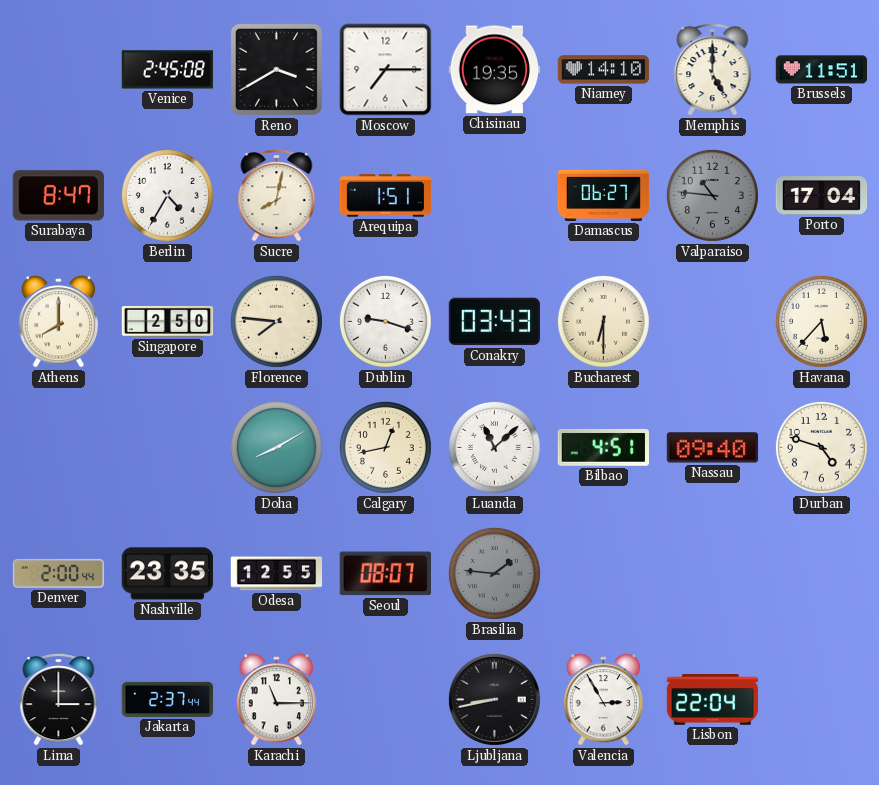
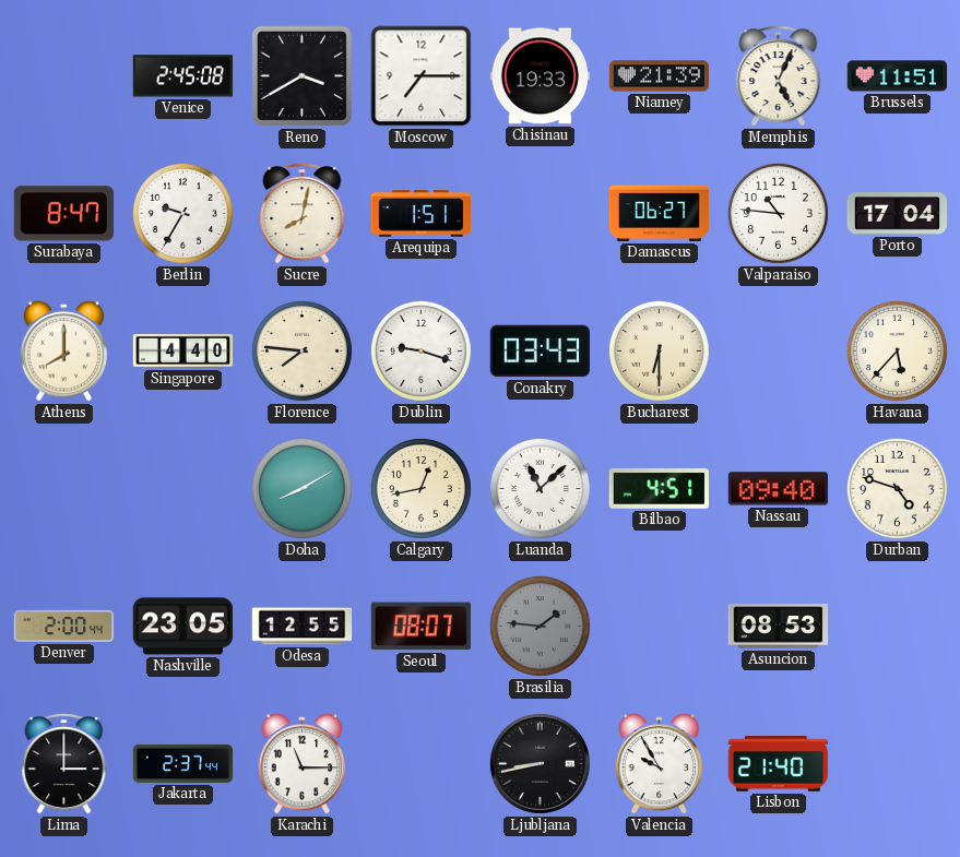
Chisinau: 19:35 -> 19:33 (540, 76)
Niamey: 14:10 -> 21:39 (660, 76)
Memphis: 5:00 -> 5:04 (779, 76)
Berlin: 4:35 -> 9:35 (182, 213)
Valparaiso dial: grey -> white (778, 213)
Singapore: 2:50 -> 4:40 (183, 350)
Nashville: 23:35 -> 23:05 (182, 627)
Asuncion: none -> 08:53 (779, 627)
Valencia: 2:55 -> 9:55 (660, 764)
Lisbon: 22:04 -> 21:40 (779, 764)
